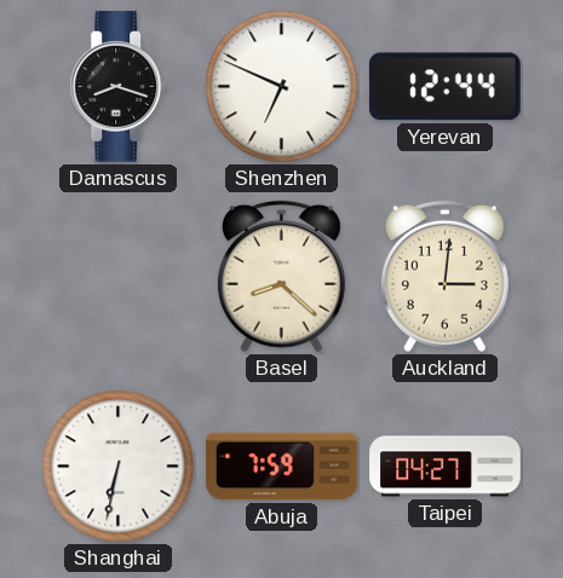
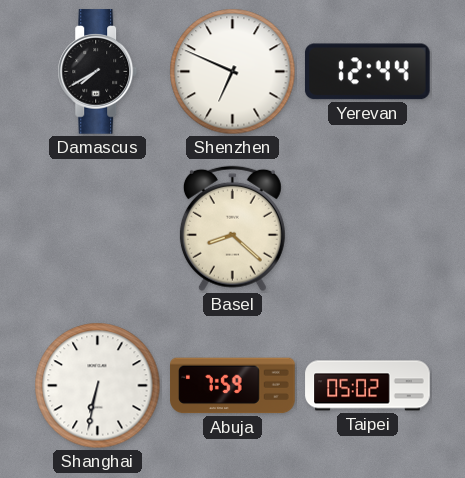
Damascus: 8:18 -> 7:40 (98, 72)
Auckland: 3:01 -> none (444, 277)
Taipei: 04:27 -> 05:02 (368, 386)
